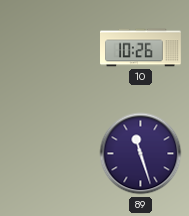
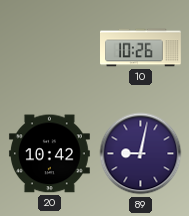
20: none -> 10:42 (49, 154)
89: 11:27 -> 9:02 (141, 154)
